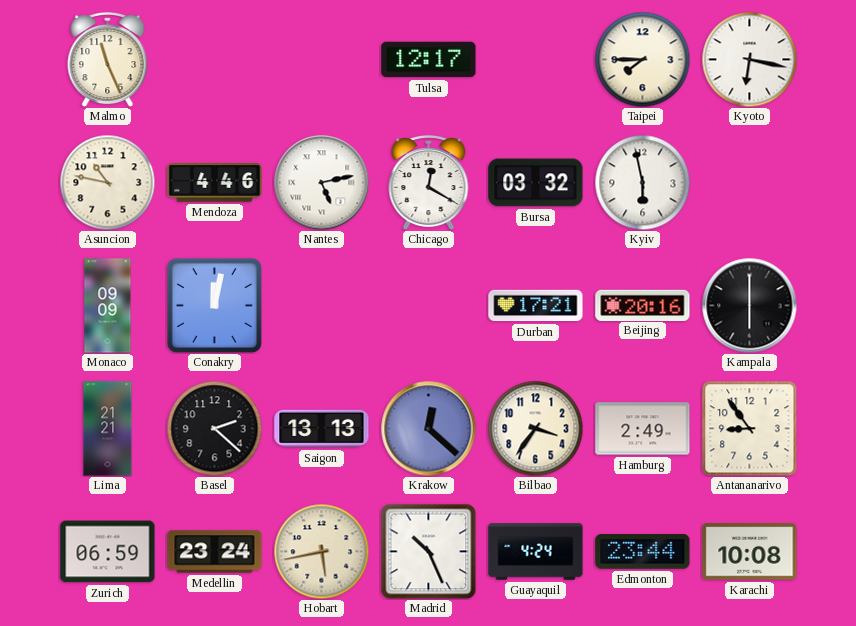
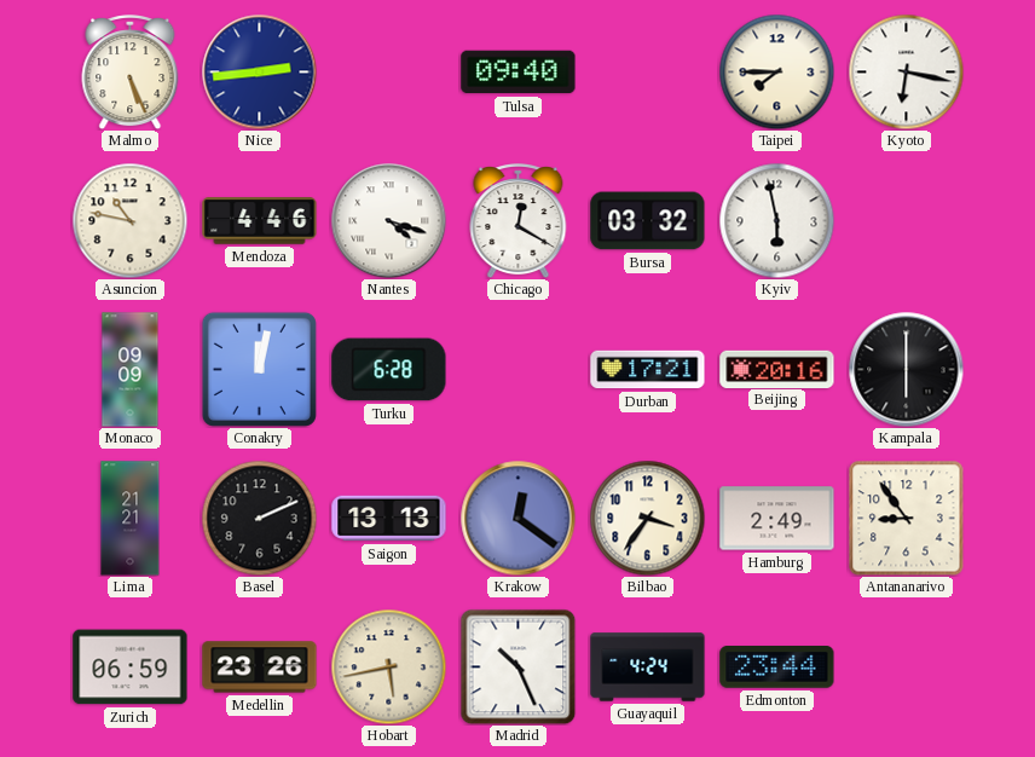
Malmo: 11:26 -> 5:26 (131, 73)
Nice: none -> 2:44 (259, 71)
Tulsa: 12:17 -> 09:40 (519, 73)
Nantes: 5:13 -> 4:18 (388, 220)
Turku: none -> 6:28 (389, 370)
Basel: 2:22 -> 2:11 (259, 518)
Krakow: 12:22 -> 12:21 (517, 518)
Medellin: 23:24 -> 23:26 (260, 668)
Karachi: 10:08 -> none (750, 552)
